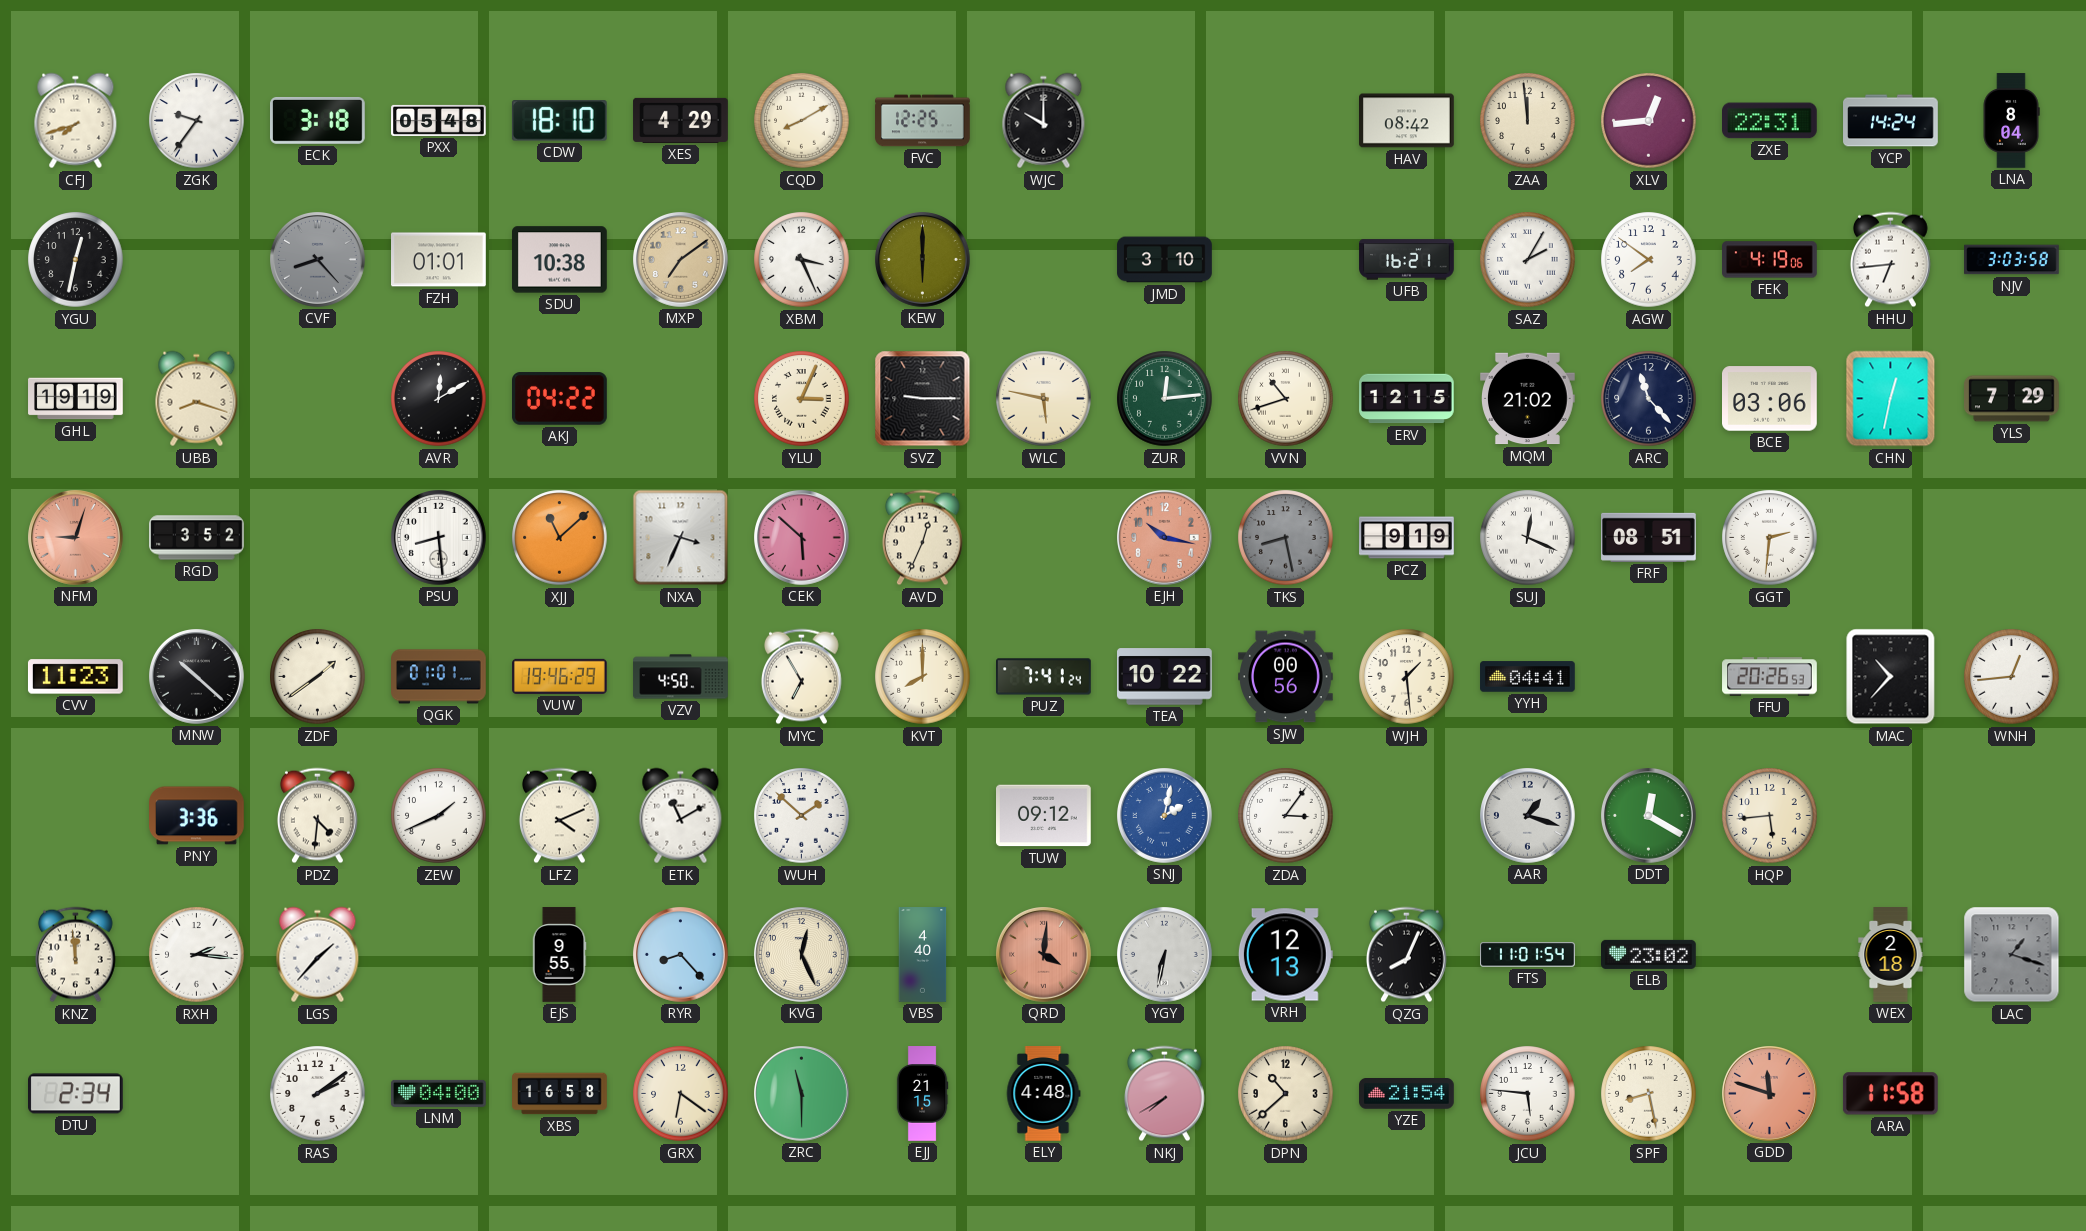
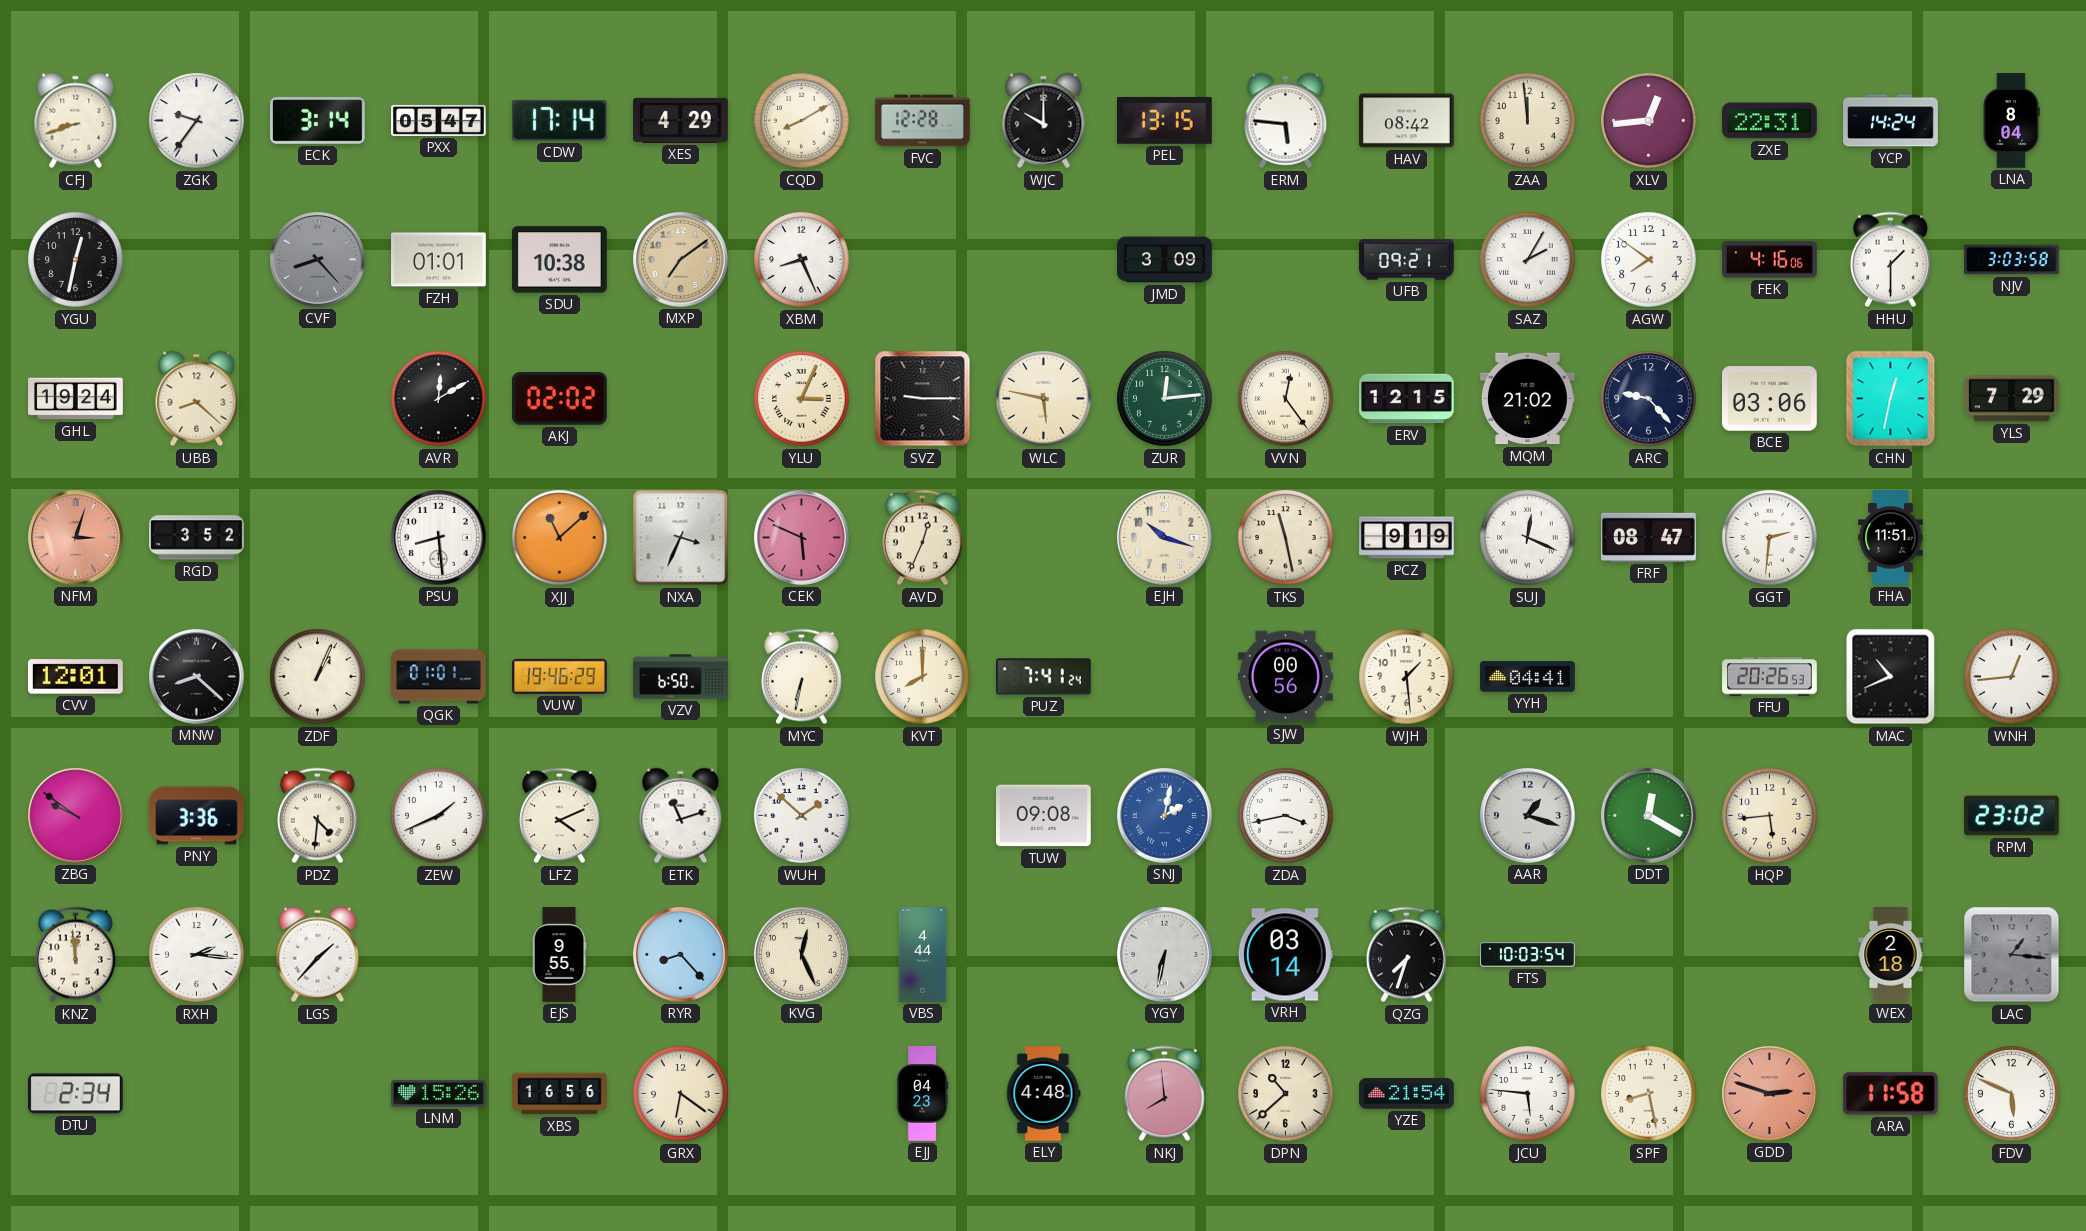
CFJ: 7:42 -> 8:42 (76, 121)
ECK: 3:18 -> 3:14 (318, 120)
PXX: 05:48 -> 05:47 (439, 120)
CDW: 18:10 -> 17:14 (559, 121)
FVC: 12:25 -> 12:28 (923, 121)
PEL: none -> 13:15 (1165, 121)
ERM: none -> 5:46 (1286, 121)
XBM: 3:26 -> 8:26 (802, 260)
KEW: 6:00 -> none (923, 260)
JMD: 3:10 -> 3:09 (1165, 260)
UFB: 16:21 -> 09:21 (1407, 260)
FEK: 4:19 -> 4:16 (1770, 260)
HHU: 6:44 -> 1:30 (1891, 260)
GHL: 19:19 -> 19:24 (76, 399)
UBB: 8:18 -> 8:22 (197, 399)
AKJ: 04:22 -> 02:02 (560, 399)
VVN: 10:42 -> 12:24 (1286, 399)
ARC: 11:23 -> 9:23 (1649, 399)
NFM: 9:03 -> 3:03 (76, 538)
CEK: 5:52 -> 5:49 (802, 538)
EJH: 10:17 -> 10:18 (1165, 538)
EJH dial: salmon -> cream (1165, 538)
TKS: 8:28 -> 11:28 (1286, 538)
TKS dial: grey -> cream (1286, 538)
FRF: 08:51 -> 08:47 (1649, 537)
FHA: none -> 11:51 (1891, 538)
CVV: 11:23 -> 12:01 (75, 677)
MNW: 10:22 -> 8:22 (197, 677)
ZDF: 1:39 -> 1:04 (318, 677)
VZV: 4:50 -> 6:50 (681, 677)
MYC: 6:55 -> 6:32 (802, 677)
TEA: 10:22 -> none (1165, 677)
MAC: 10:37 -> 10:41 (1891, 677)
ZBG: none -> 9:51 (76, 816)
ETK: 11:10 -> 11:12 (681, 816)
TUW: 09:12 -> 09:08 (1044, 816)
ZDA: 3:06 -> 3:43 (1286, 816)
RPM: none -> 23:02 (2012, 816)
VBS: 4:40 -> 4:44 (923, 955)
QRD: 4:01 -> none (1044, 955)
VRH: 12:13 -> 03:14 (1285, 955)
QZG: 8:04 -> 7:33 (1407, 955)
FTS: 11:01 -> 10:03 (1528, 955)
ELB: 23:02 -> none (1649, 954)
LAC: 1:18 -> 1:16 (2012, 955)
RAS: 2:09 -> none (318, 1094)
LNM: 04:00 -> 15:26 (439, 1093)
XBS: 16:58 -> 16:56 (560, 1094)
ZRC: 11:30 -> none (802, 1094)
EJJ: 21:15 -> 04:23 (922, 1094)
NKJ: 7:40 -> 7:59 (1165, 1094)
GDD: 11:48 -> 2:48 (1770, 1094)
FDV: none -> 5:49 (2012, 1094)
